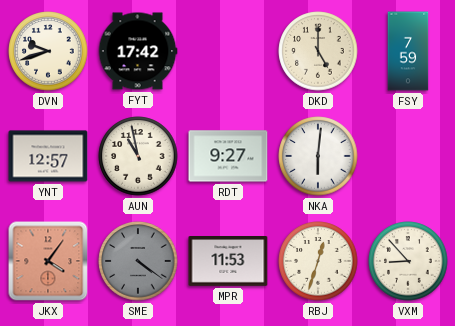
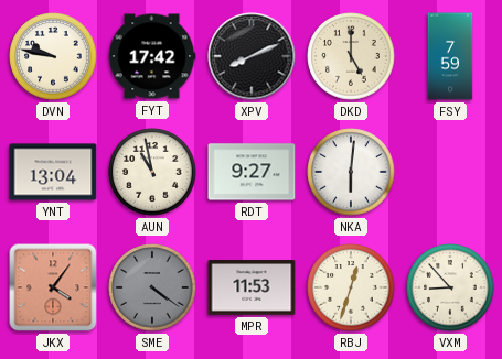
DVN: 9:42 -> 9:47 (53, 56)
XPV: none -> 8:11 (252, 56)
YNT: 12:57 -> 13:04 (53, 172)
